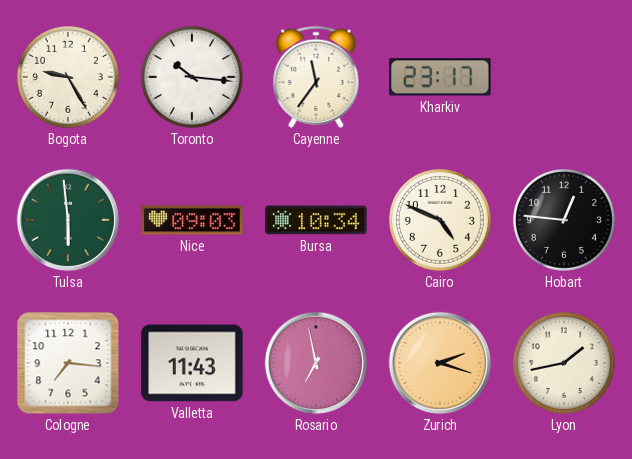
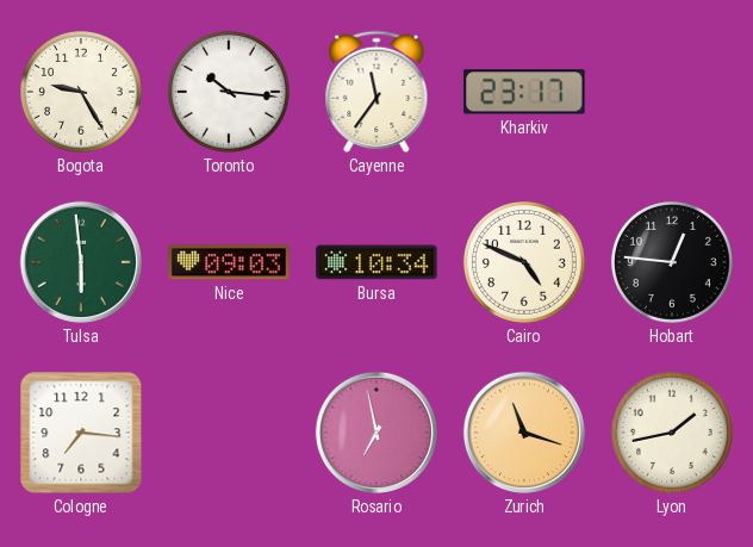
Valletta: 11:43 -> none (192, 363)
Zurich: 2:18 -> 11:18 (524, 433)
